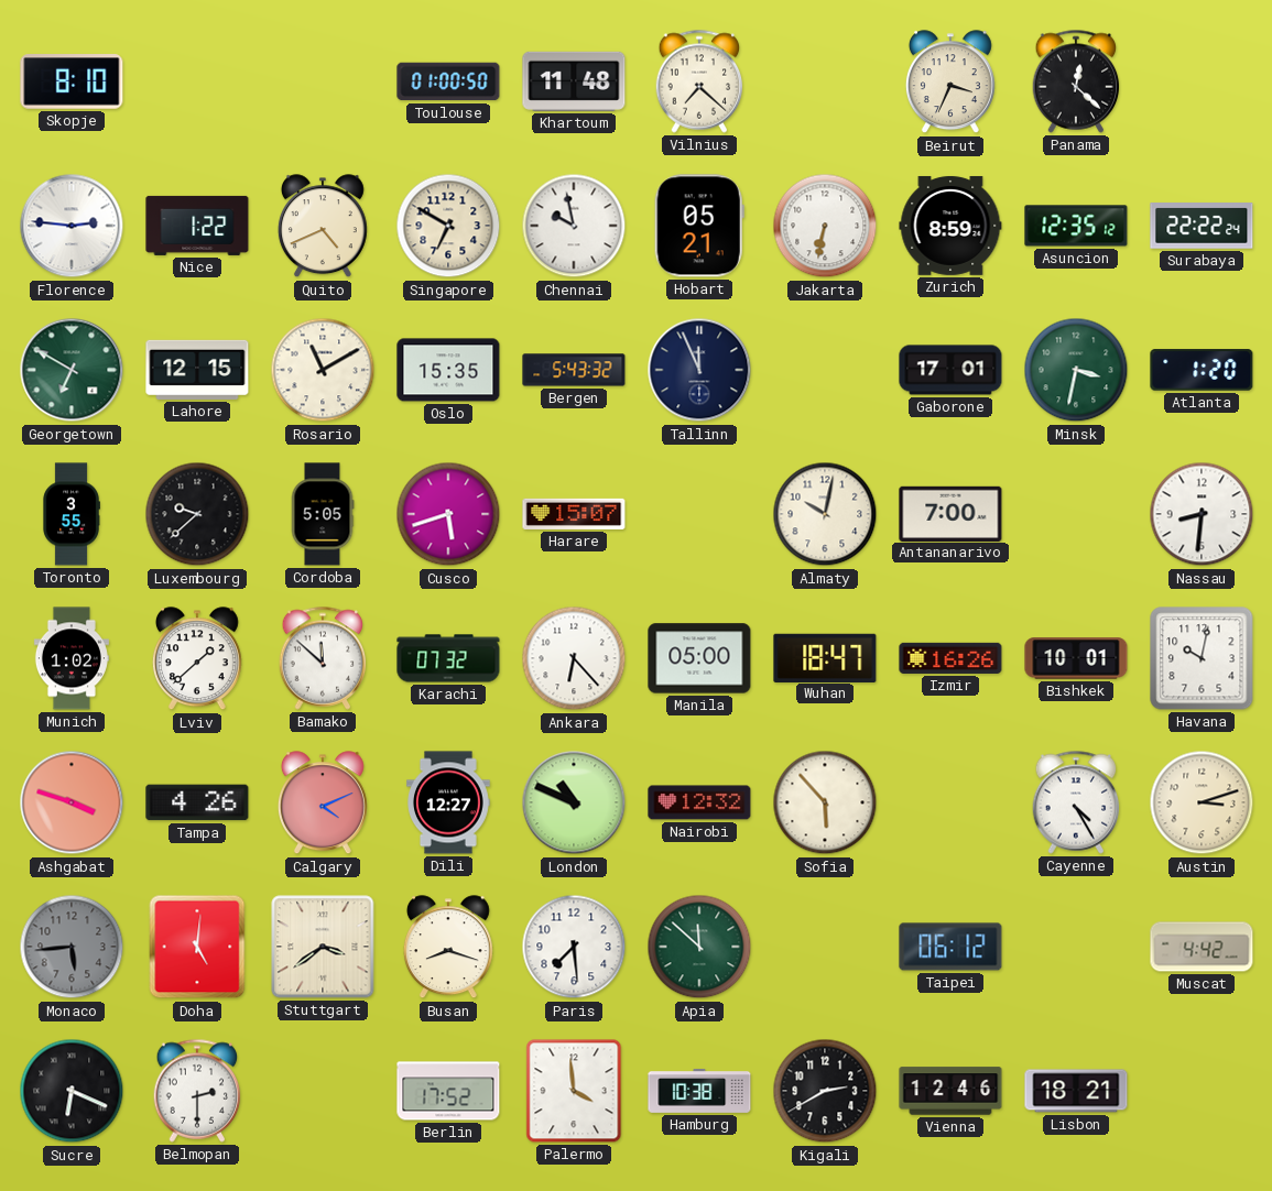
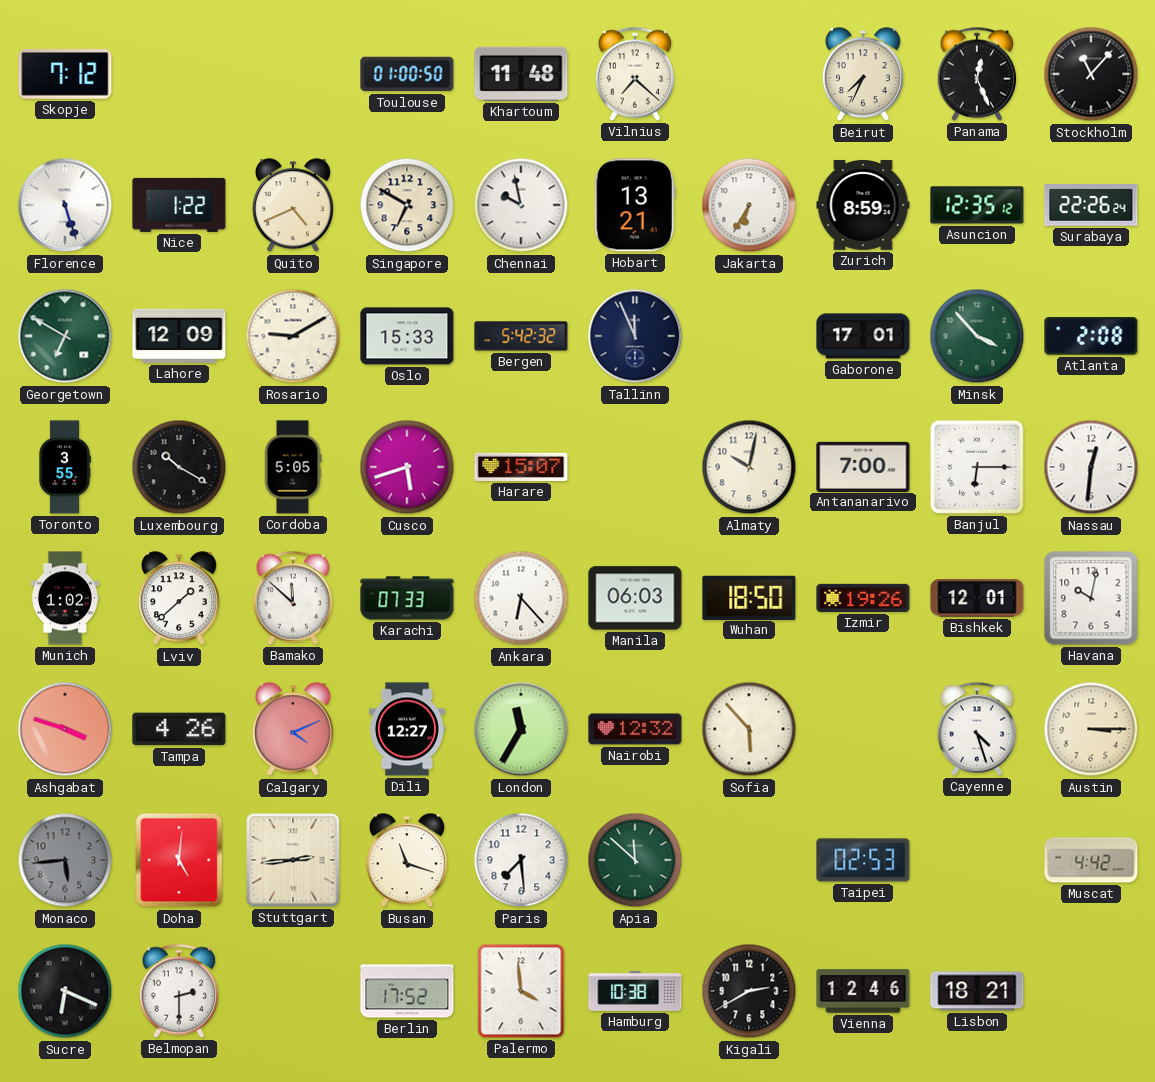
Skopje: 8:10 -> 7:12 (65, 74)
Beirut: 3:34 -> 7:34 (863, 75)
Panama: 12:22 -> 12:26 (977, 74)
Stockholm: none -> 11:07 (1091, 74)
Florence: 2:46 -> 5:27 (65, 205)
Hobart: 05:21 -> 13:21 (635, 205)
Jakarta: 6:32 -> 6:35 (749, 205)
Surabaya: 22:22 -> 22:26 (1091, 206)
Lahore: 12:15 -> 12:09 (179, 336)
Rosario: 11:10 -> 9:10 (293, 336)
Oslo: 15:35 -> 15:33 (407, 336)
Bergen: 5:43 -> 5:42 (521, 336)
Minsk: 3:32 -> 3:53 (977, 336)
Atlanta: 1:20 -> 2:08 (1091, 336)
Luxembourg: 9:38 -> 10:20 (179, 467)
Banjul: none -> 6:15 (977, 467)
Nassau: 8:31 -> 12:31 (1091, 467)
Karachi: 07:32 -> 07:33 (407, 598)
Manila: 05:00 -> 06:03 (635, 598)
Wuhan: 18:47 -> 18:50 (749, 597)
Izmir: 16:26 -> 19:26 (863, 598)
Bishkek: 10:01 -> 12:01 (977, 598)
London: 10:49 -> 11:35 (521, 729)
Cayenne: 4:25 -> 4:27 (977, 729)
Austin: 3:12 -> 3:15 (1091, 729)
Stuttgart: 3:39 -> 2:44 (293, 860)
Busan: 8:18 -> 11:18 (407, 861)
Taipei: 06:12 -> 02:53 (863, 860)
